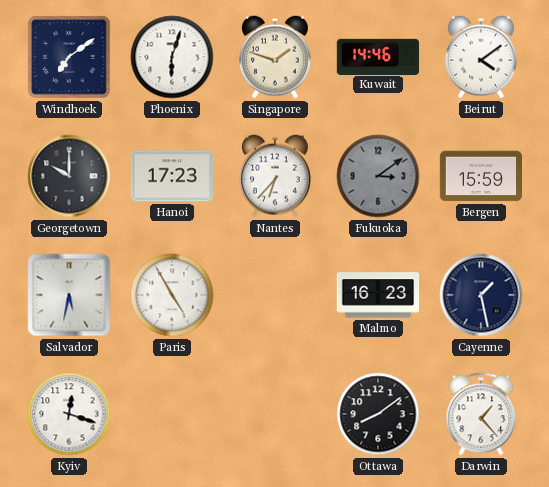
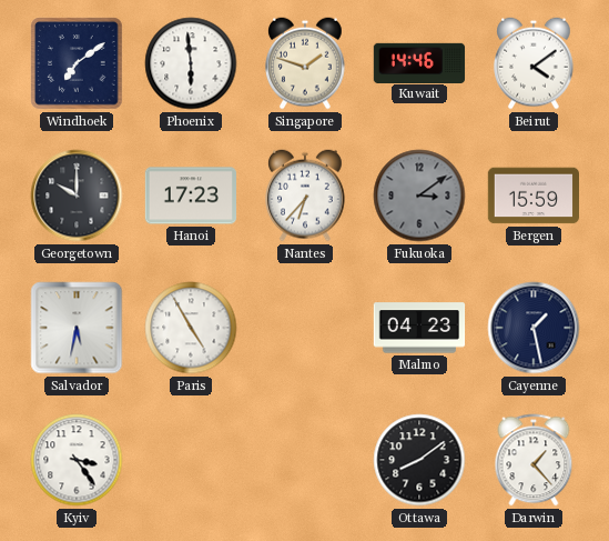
Phoenix: 6:03 -> 5:59 (191, 63)
Malmo: 16:23 -> 04:23 (419, 328)
Kyiv: 12:18 -> 3:24 (77, 460)
